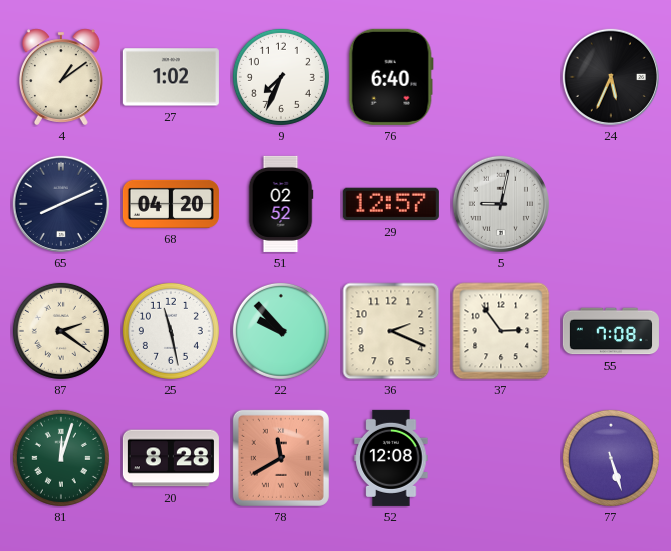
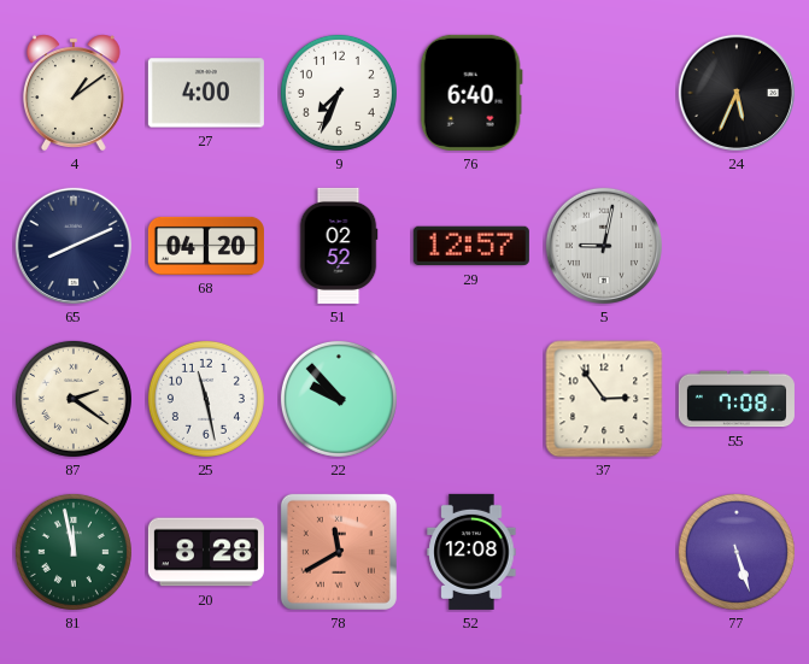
27: 1:02 -> 4:00 (206, 93)
36: 2:19 -> none (391, 331)
81: 12:03 -> 11:58 (74, 552)
